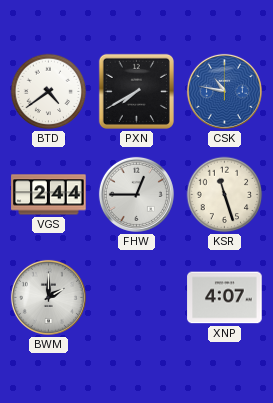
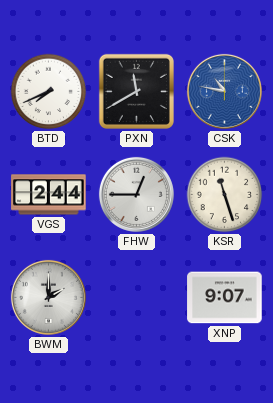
BTD: 4:39 -> 7:41 (49, 92)
PXN: 7:40 -> 11:40 (136, 91)
XNP: 4:07 -> 9:07 (225, 298)
